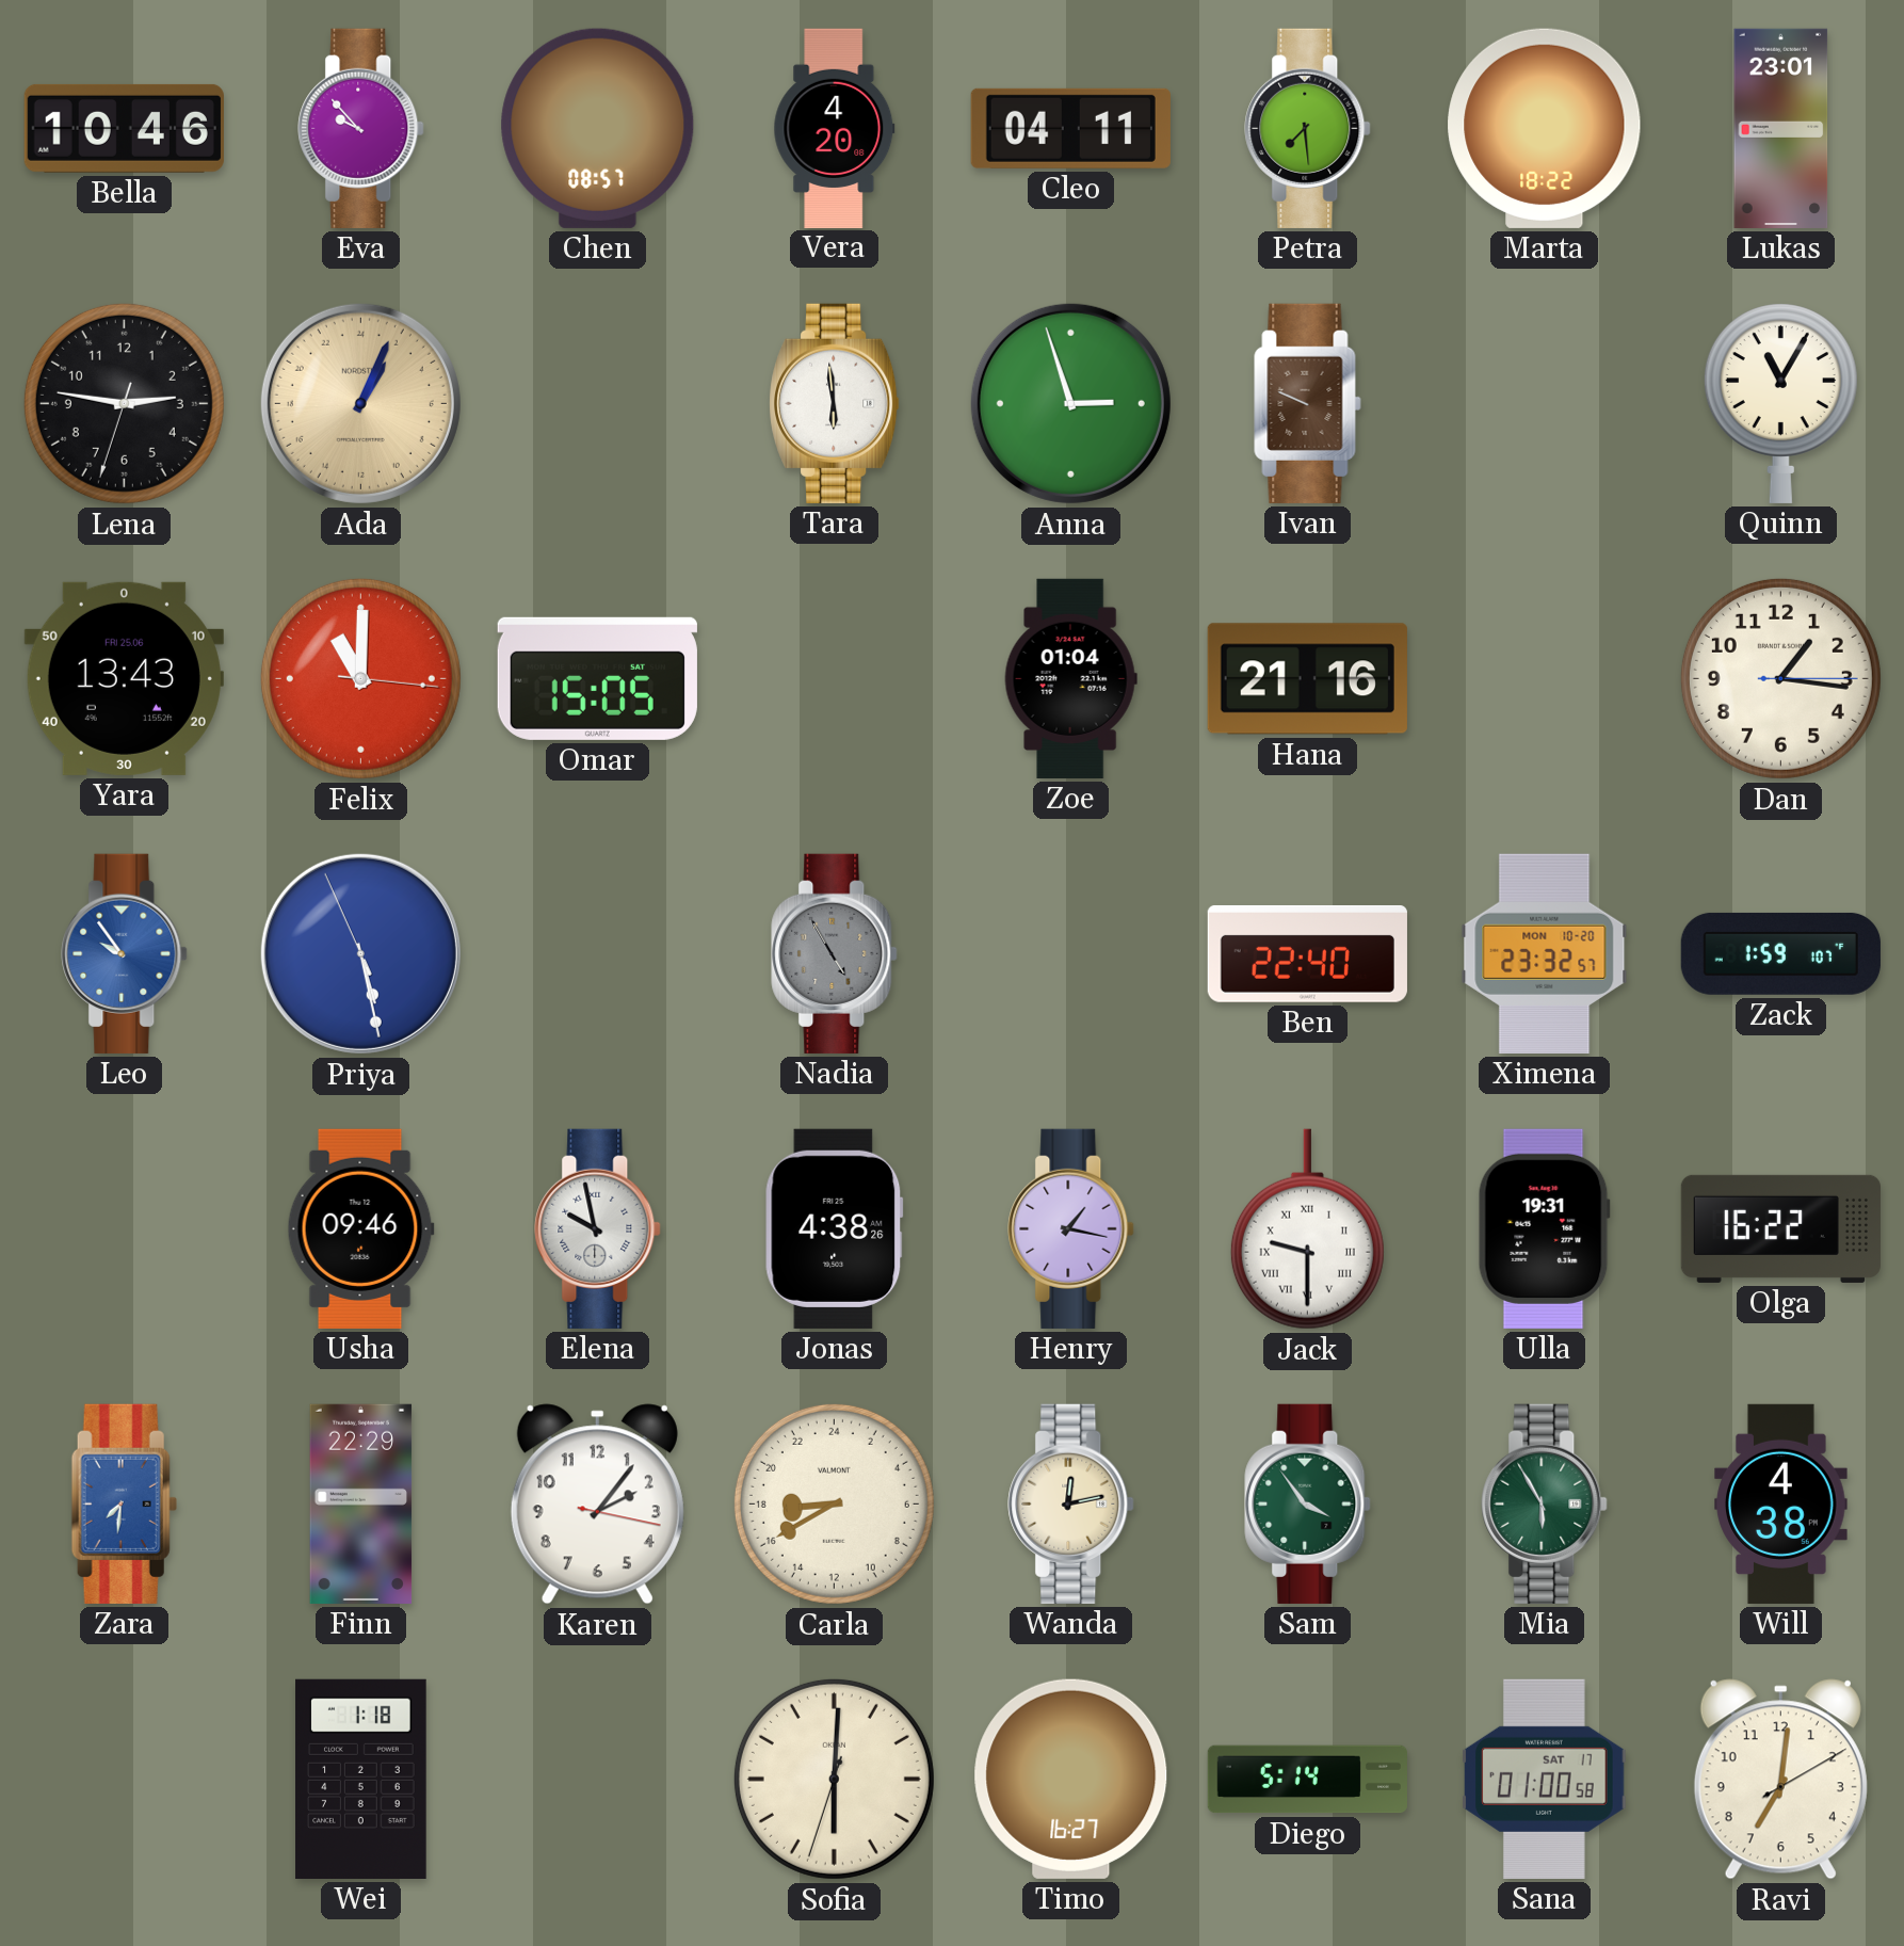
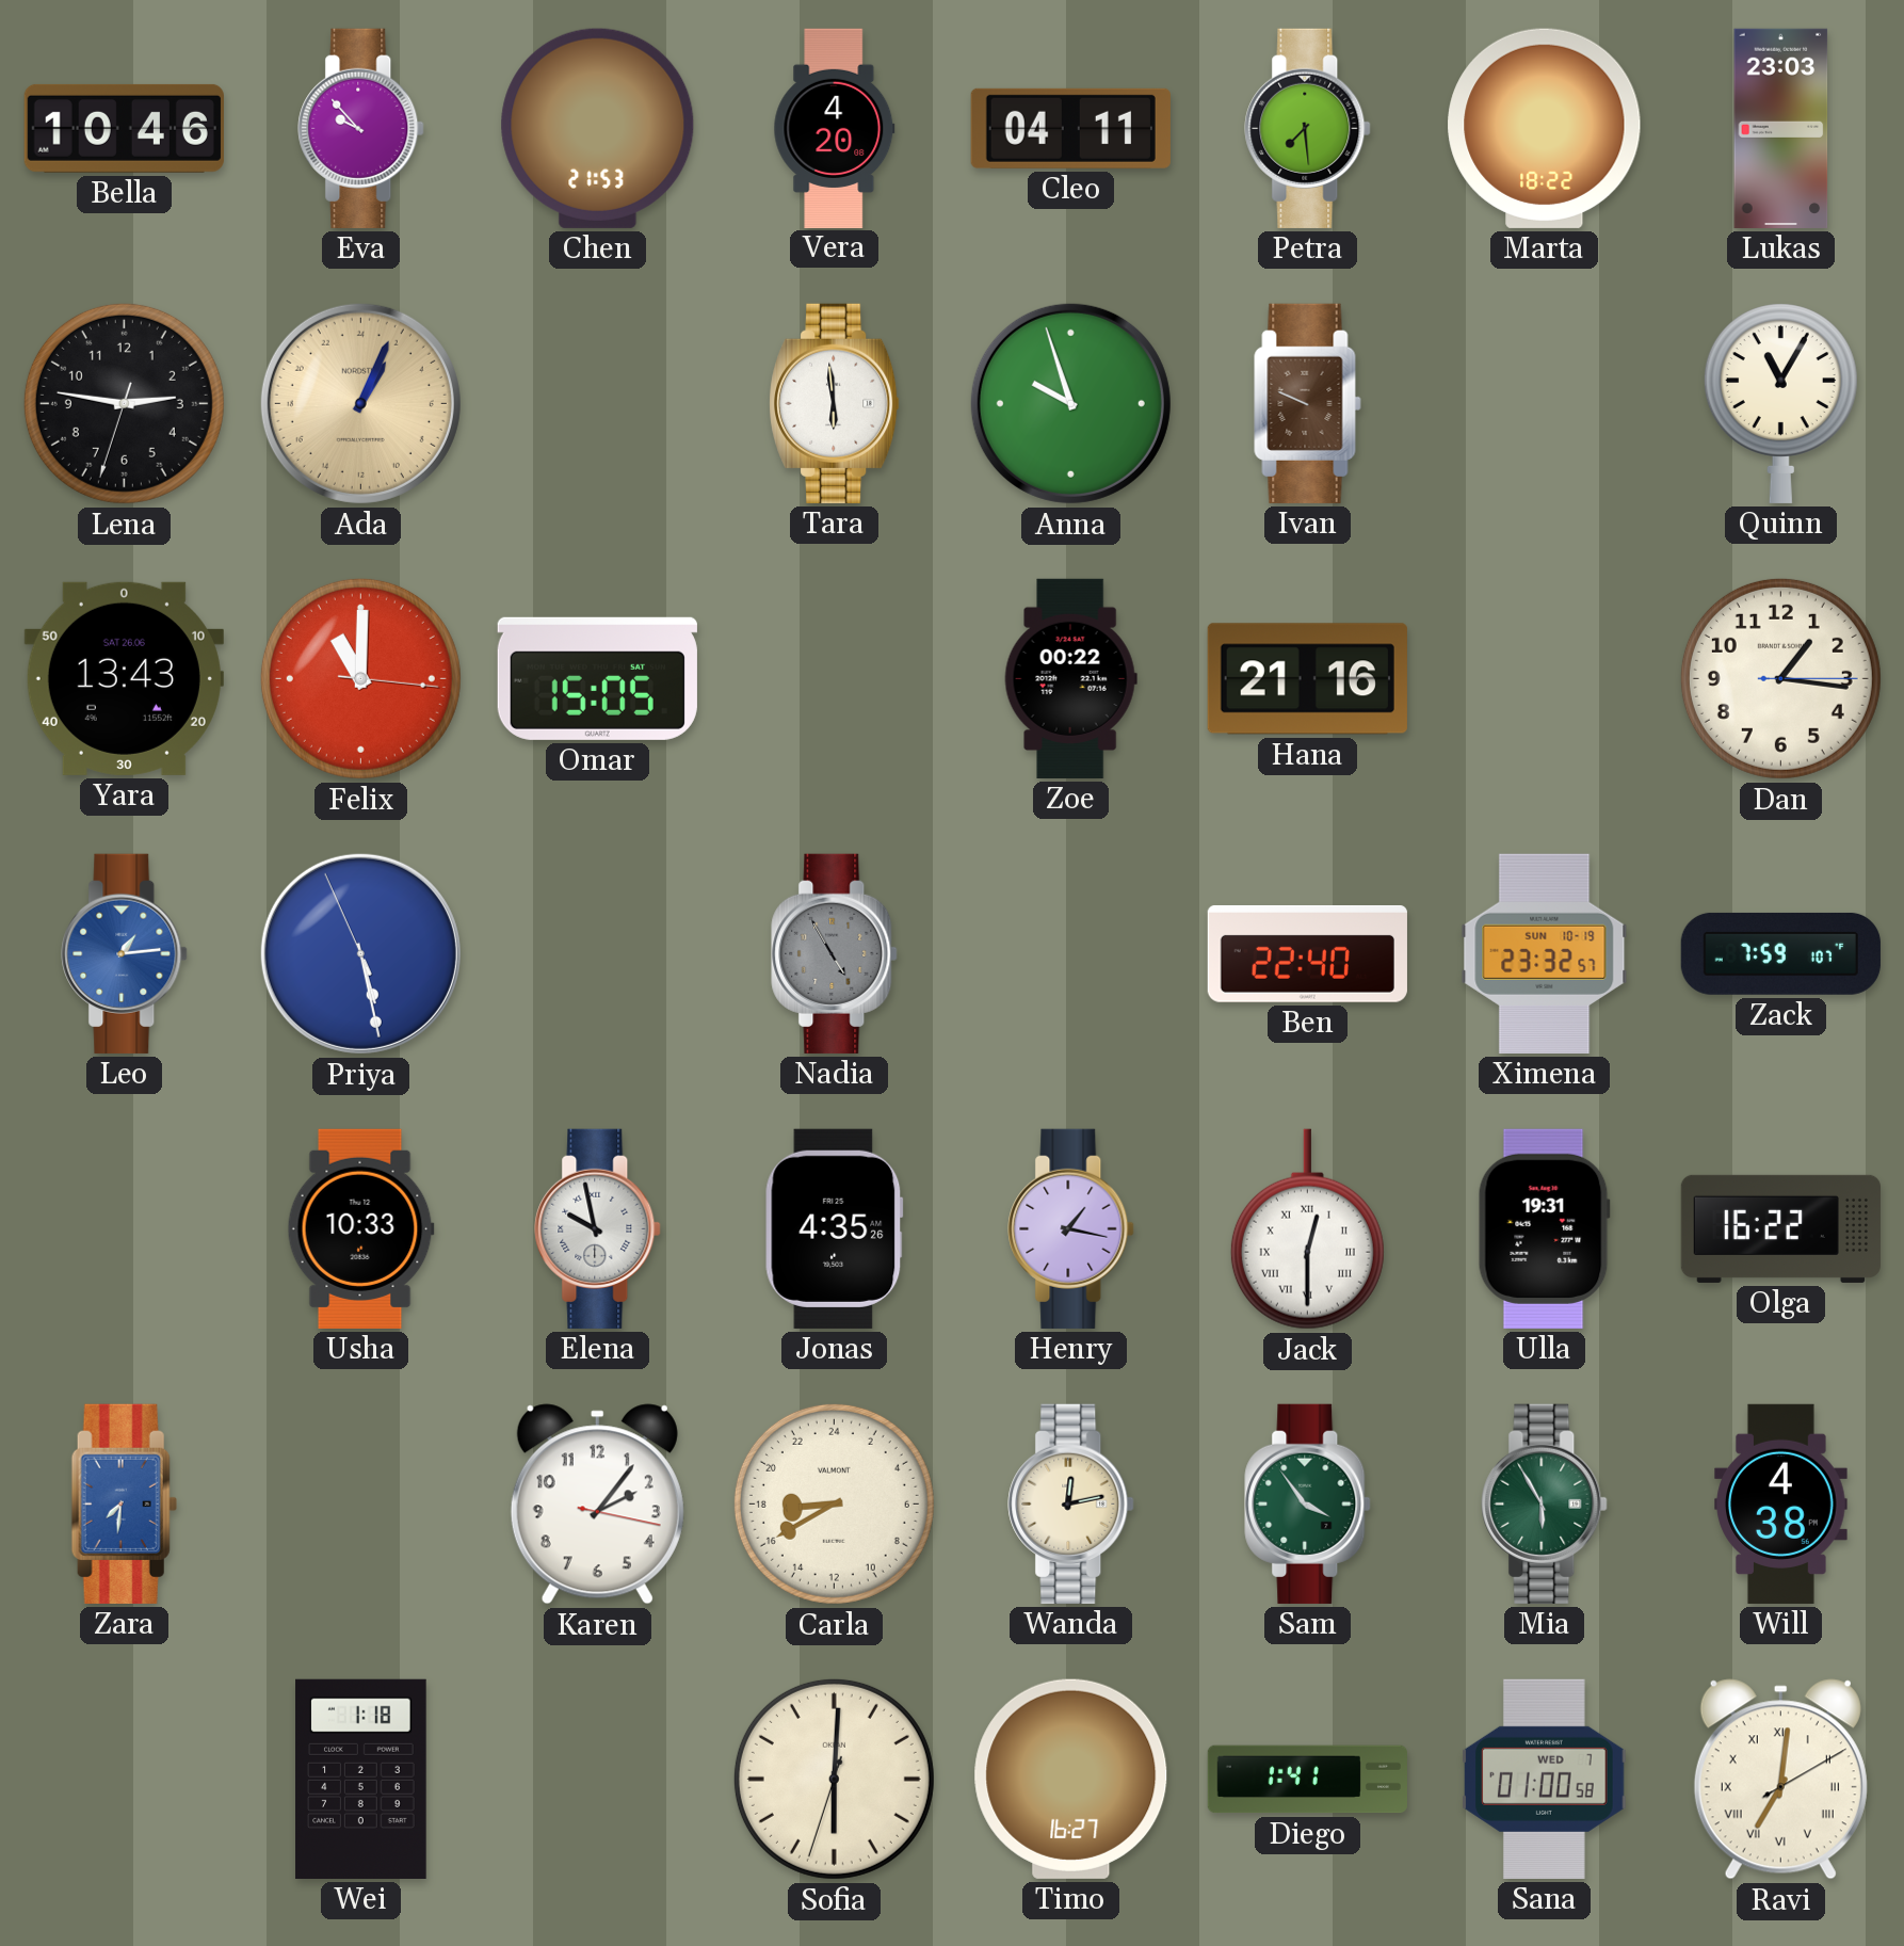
Chen: 08:57 -> 21:53 (598, 128)
Lukas: 23:01 -> 23:03 (1781, 128)
Anna: 2:57 -> 9:57 (1070, 403)
Yara date: FRI 25.06 -> SAT 26.06 (124, 678)
Zoe: 01:04 -> 00:22 (1070, 678)
Leo: 9:54 -> 1:14 (125, 953)
Ximena date: MON 10-20 -> SUN 10-19 (1545, 953)
Zack: 1:59 -> 7:59 (1780, 953)
Usha: 09:46 -> 10:33 (360, 1228)
Jonas: 4:38 -> 4:35 (835, 1228)
Jack: 9:30 -> 12:30 (1307, 1229)
Finn: 22:29 -> none (361, 1503)
Diego: 5:14 -> 1:41 (1307, 1780)
Sana date: SAT 17 -> WED 7 (1545, 1779)
Ravi numerals: Arabic -> Roman (1780, 1780)
